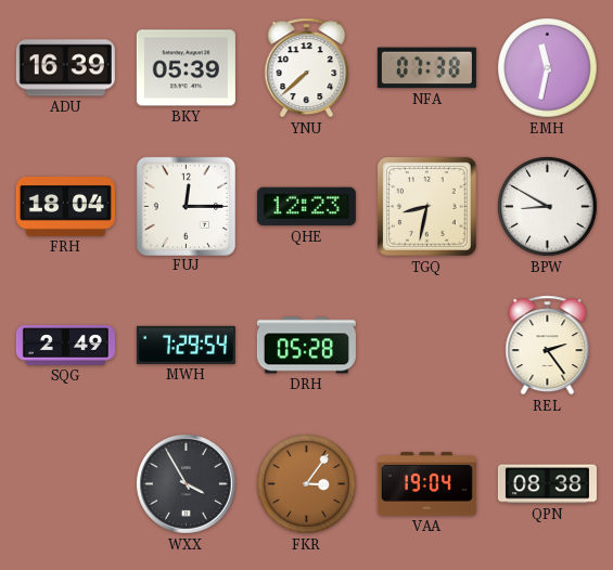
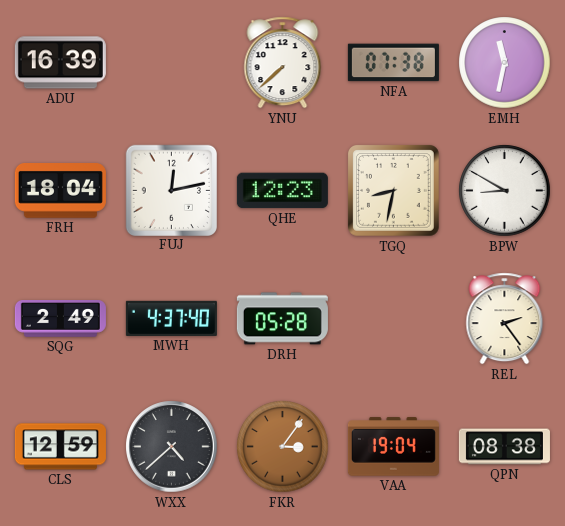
BKY: 05:39 -> none (186, 68)
FUJ: 12:15 -> 12:13 (171, 190)
MWH: 7:29 -> 4:37 (171, 318)
CLS: none -> 12:59 (60, 447)
WXX: 3:55 -> 4:38 (172, 447)
